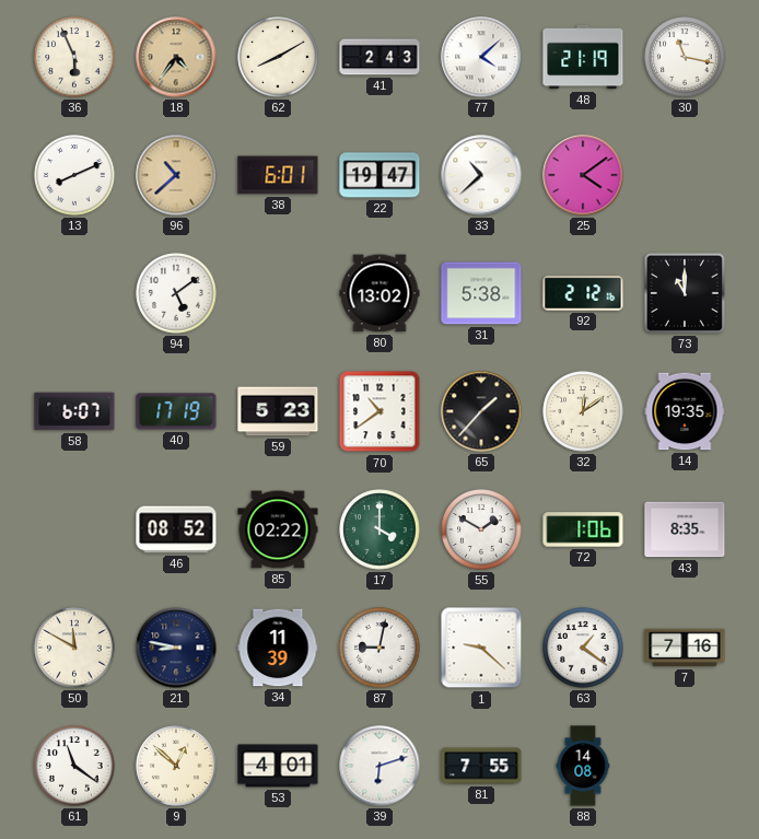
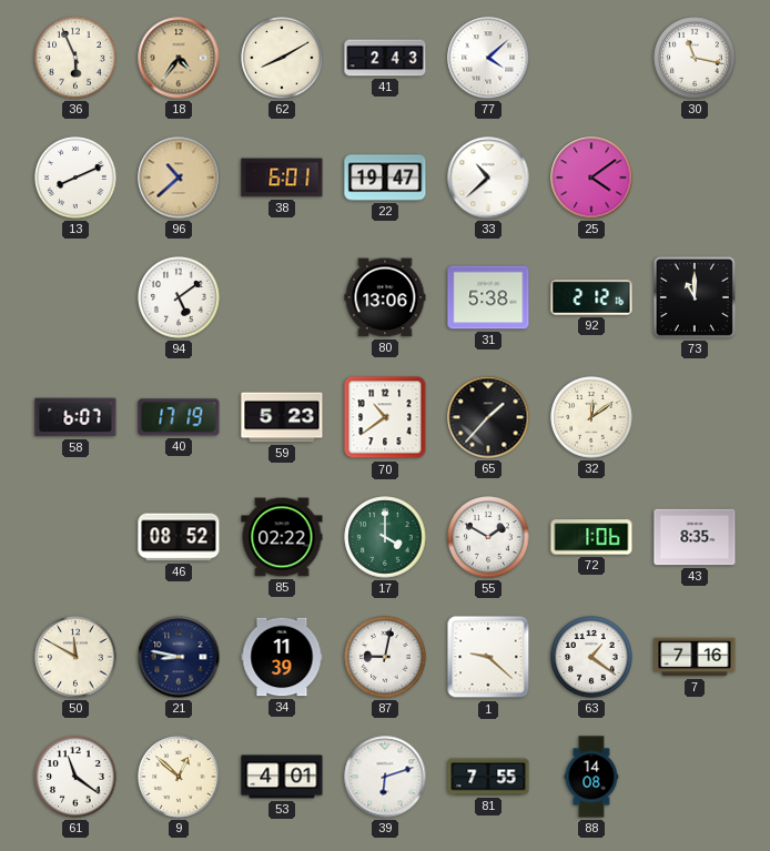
48: 21:19 -> none (583, 57)
80: 13:02 -> 13:06 (385, 297)
14: 19:35 -> none (685, 411)
